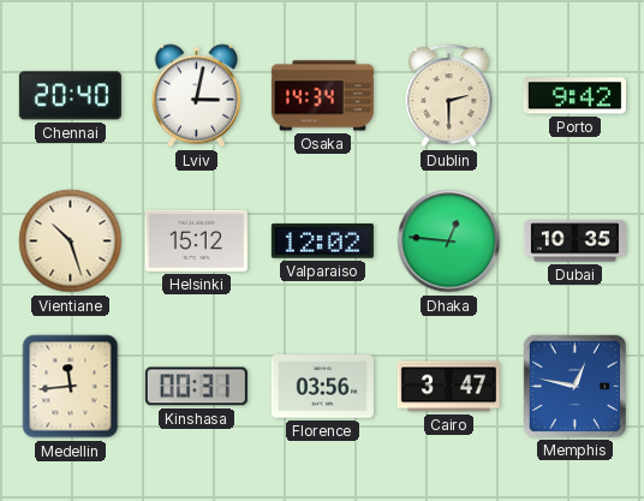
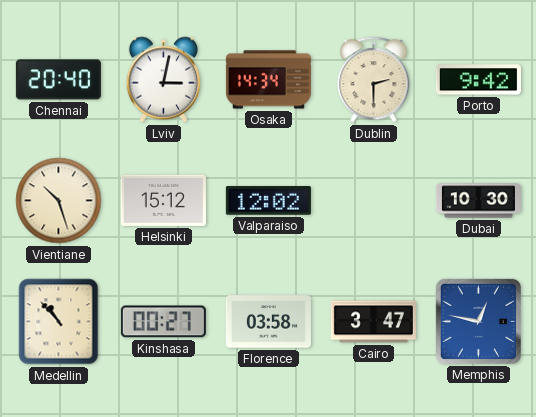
Dhaka: 12:46 -> none (449, 241)
Dubai: 10:35 -> 10:30 (478, 201)
Medellin: 11:44 -> 10:53 (59, 322)
Kinshasa: 00:31 -> 00:27 (163, 322)
Florence: 03:56 -> 03:58 (268, 322)
